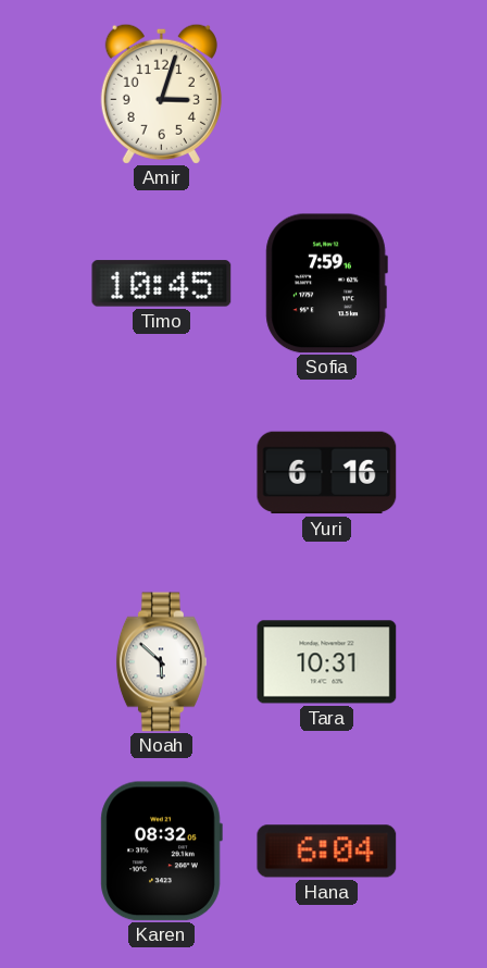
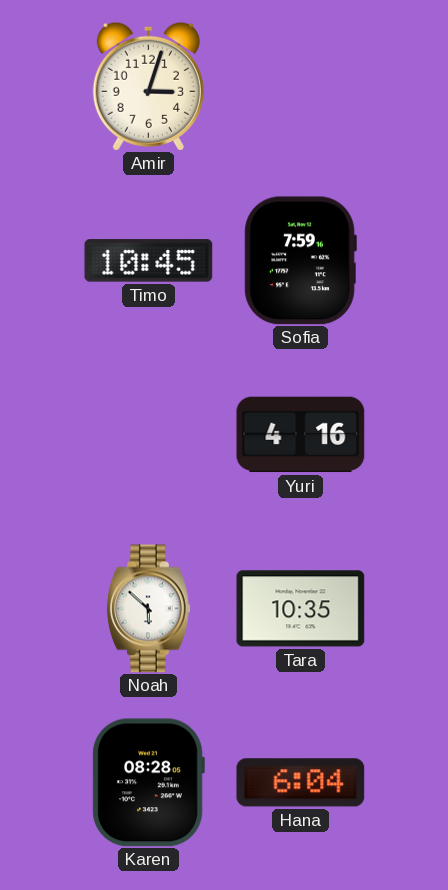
Yuri: 6:16 -> 4:16 (301, 435)
Tara: 10:31 -> 10:35 (301, 609)
Karen: 08:32 -> 08:28 (148, 783)
